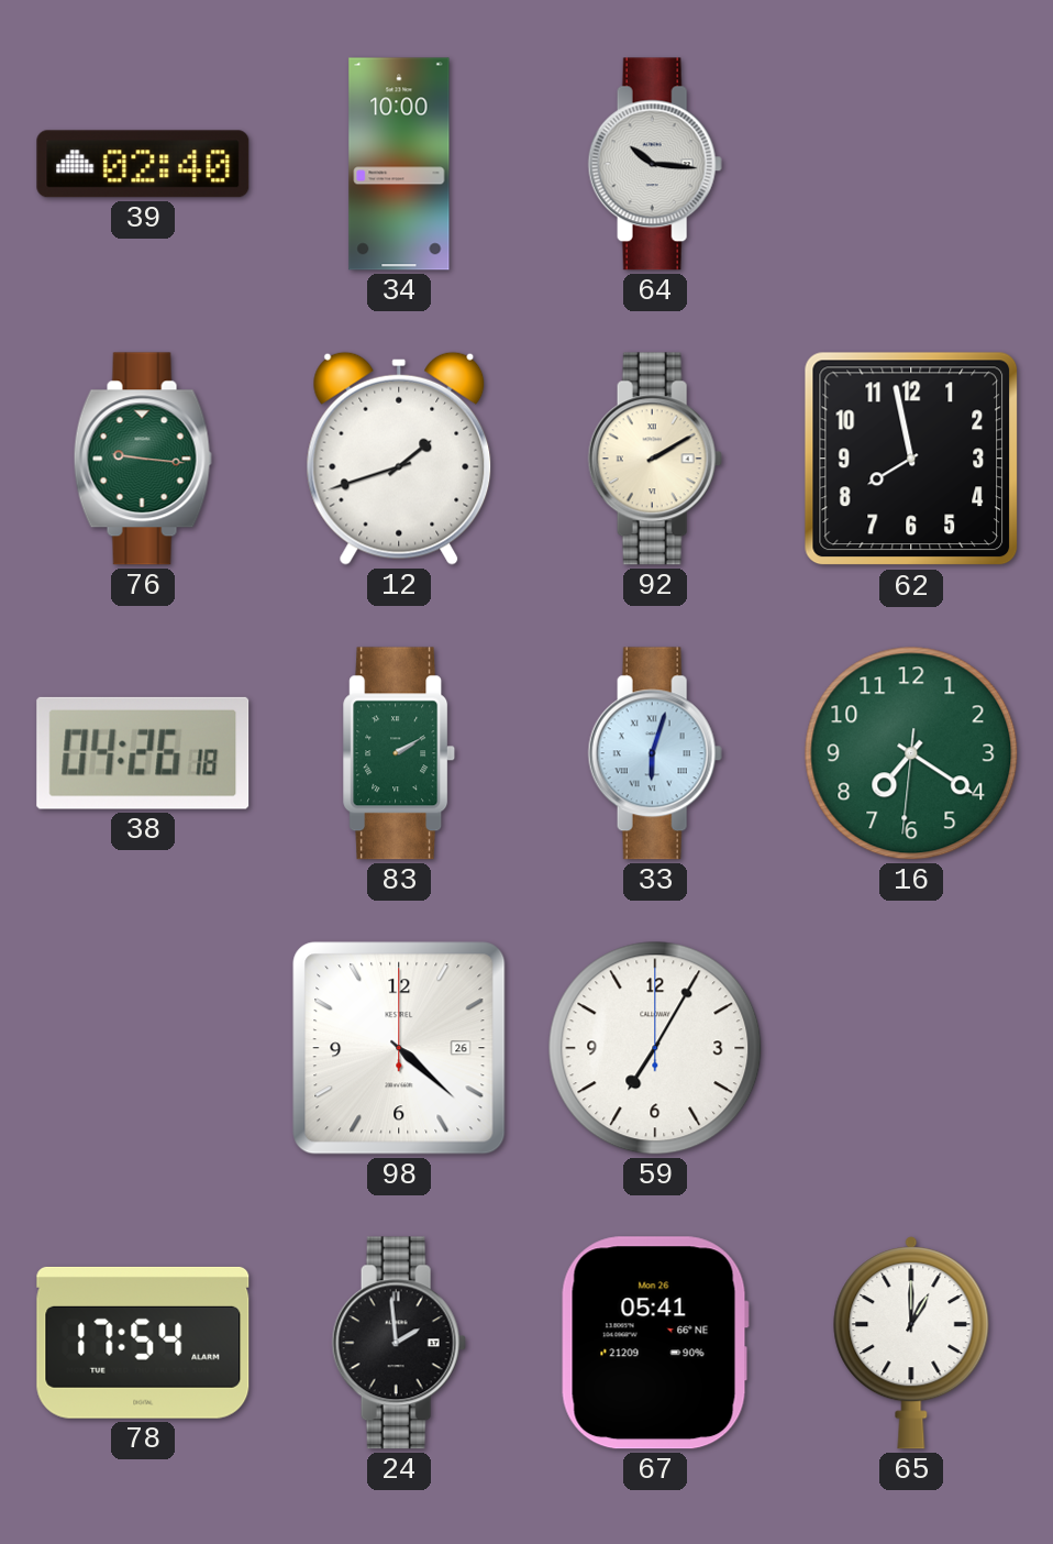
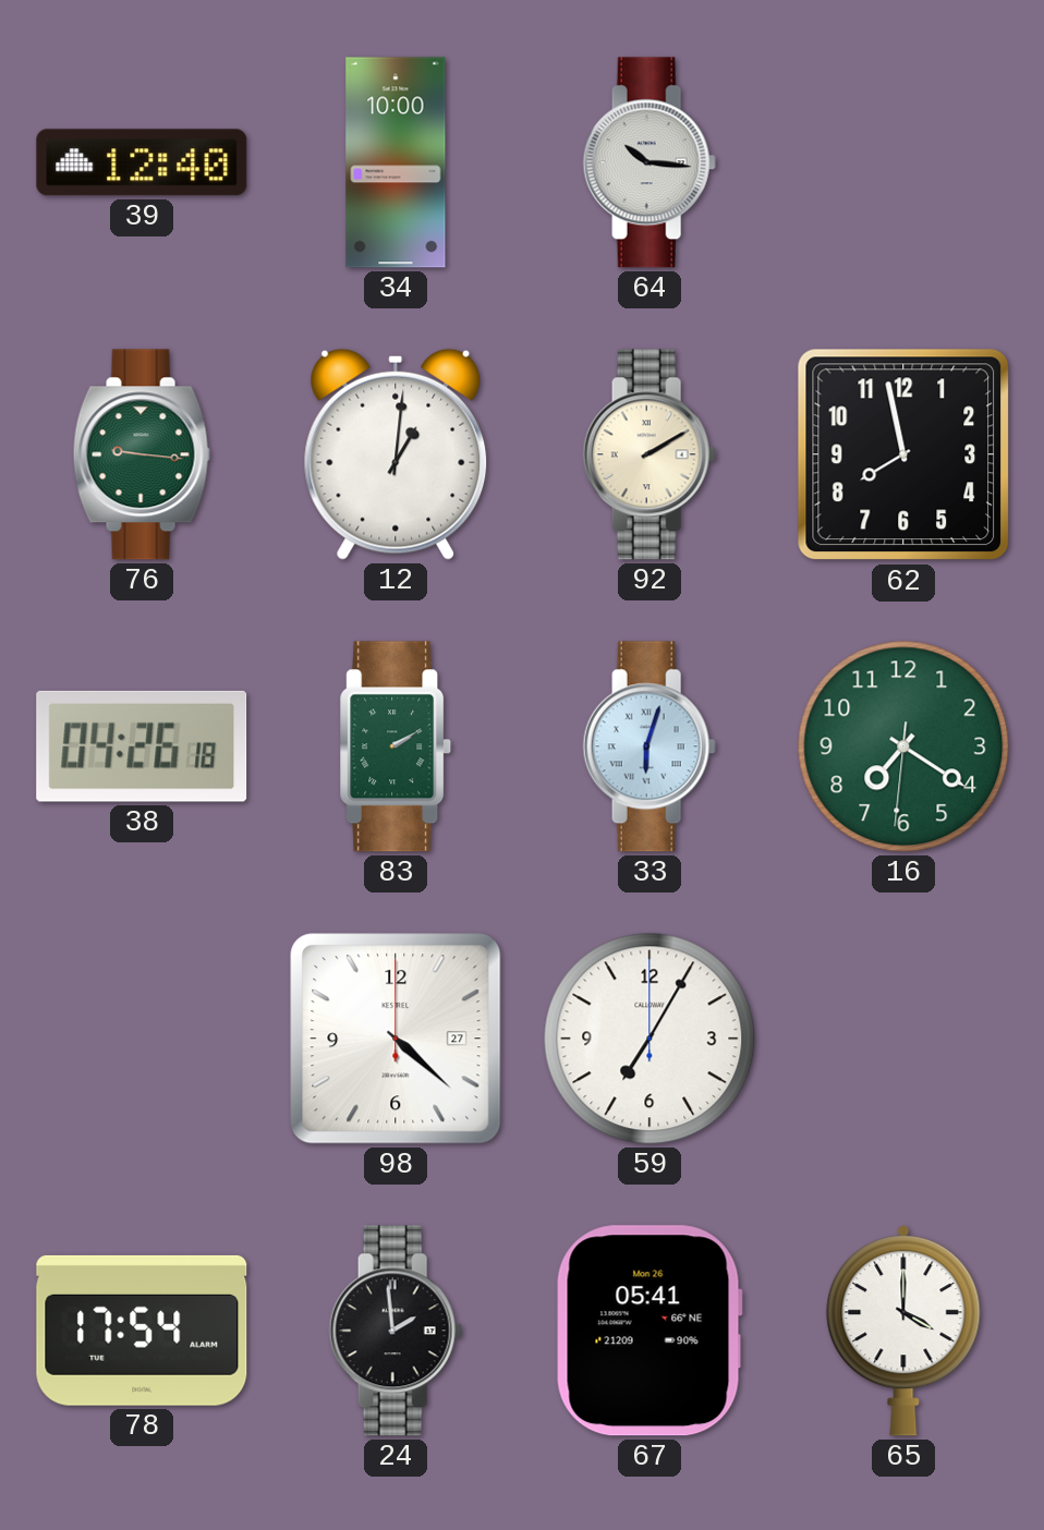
39: 02:40 -> 12:40 (142, 162)
12: 1:42 -> 1:01 (396, 454)
98 date: 26 -> 27 (396, 1039)
65: 1:00 -> 4:00 (903, 1331)
